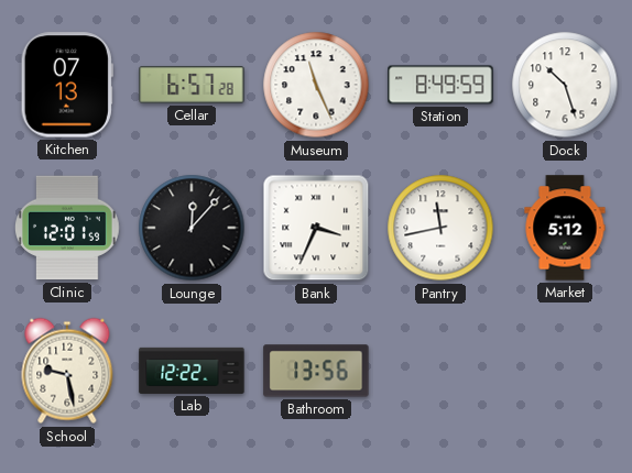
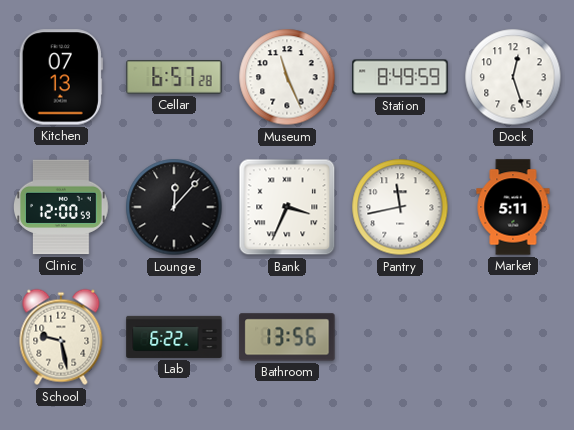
Dock: 10:27 -> 12:27 (513, 77)
Clinic: 12:01 -> 12:00 (62, 207)
Market: 5:12 -> 5:11 (513, 207)
Lab: 12:22 -> 6:22 (174, 337)
